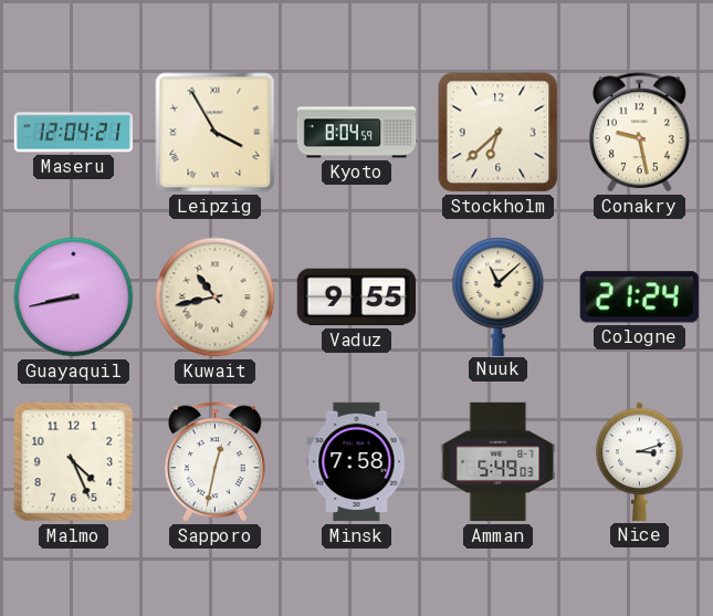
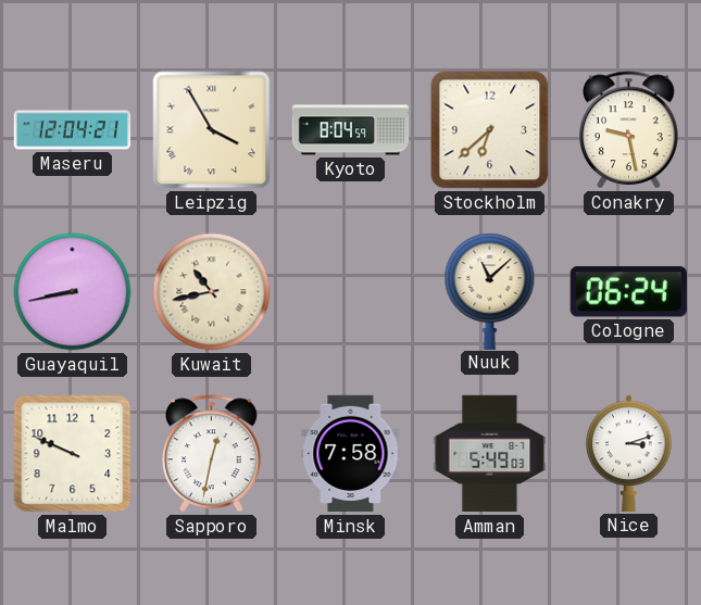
Vaduz: 9:55 -> none (356, 297)
Cologne: 21:24 -> 06:24 (628, 292)
Malmo: 4:26 -> 9:49 (73, 454)
